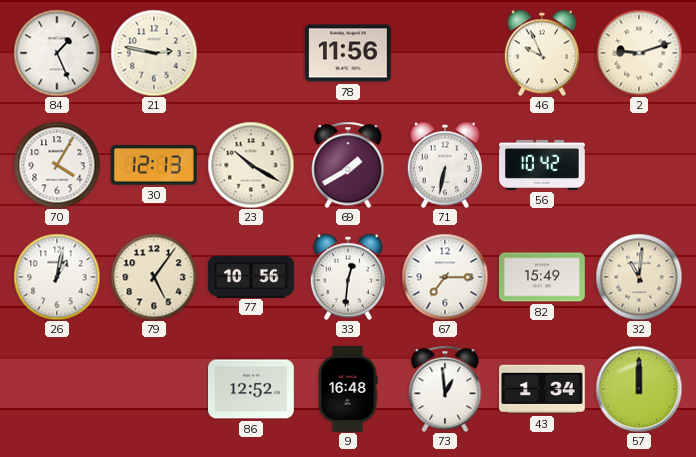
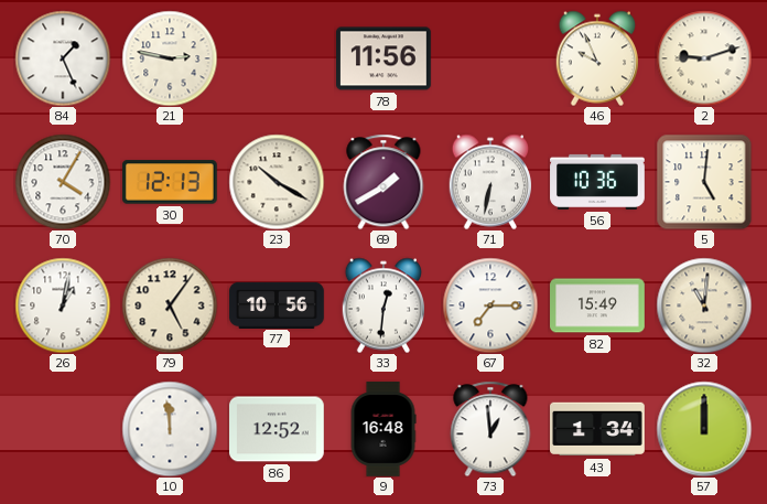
56: 10:42 -> 10:36 (597, 182)
5: none -> 5:01 (704, 182)
10: none -> 11:59 (170, 429)
